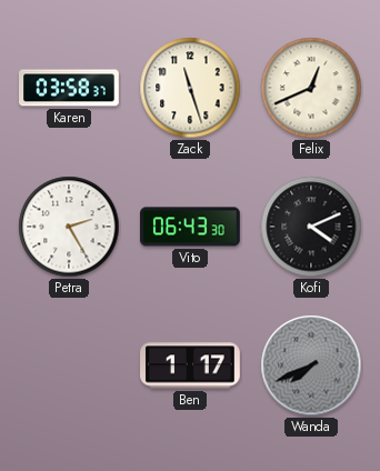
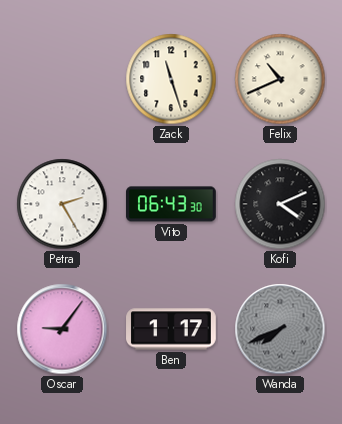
Karen: 03:58 -> none (69, 88)
Felix: 12:41 -> 10:41 (280, 79)
Oscar: none -> 9:06 (62, 329)
